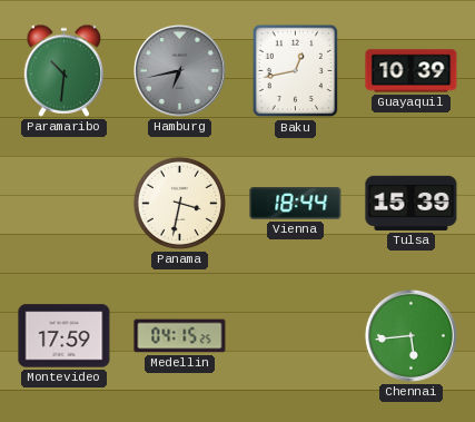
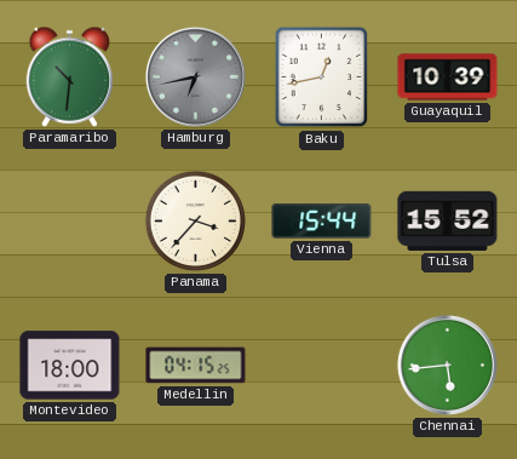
Panama: 3:32 -> 3:37 (195, 220)
Vienna: 18:44 -> 15:44 (322, 222)
Tulsa: 15:39 -> 15:52 (448, 220)
Montevideo: 17:59 -> 18:00 (70, 366)
